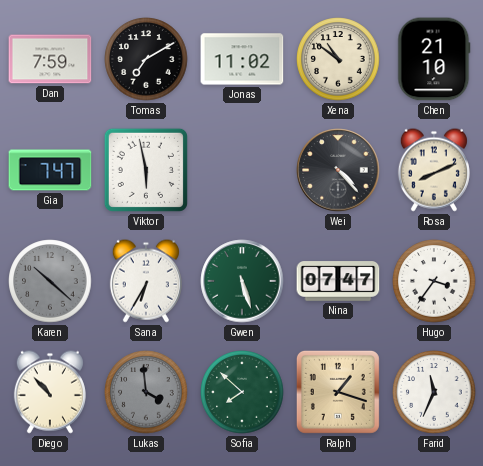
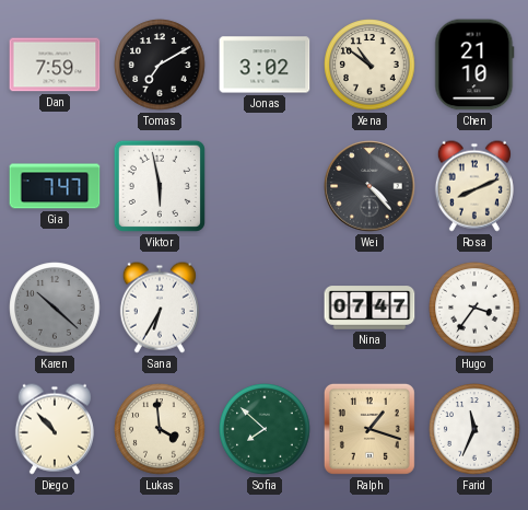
Jonas: 11:02 -> 3:02 (265, 65)
Gwen: 5:27 -> none (242, 281)
Lukas dial: grey -> cream (160, 429)
